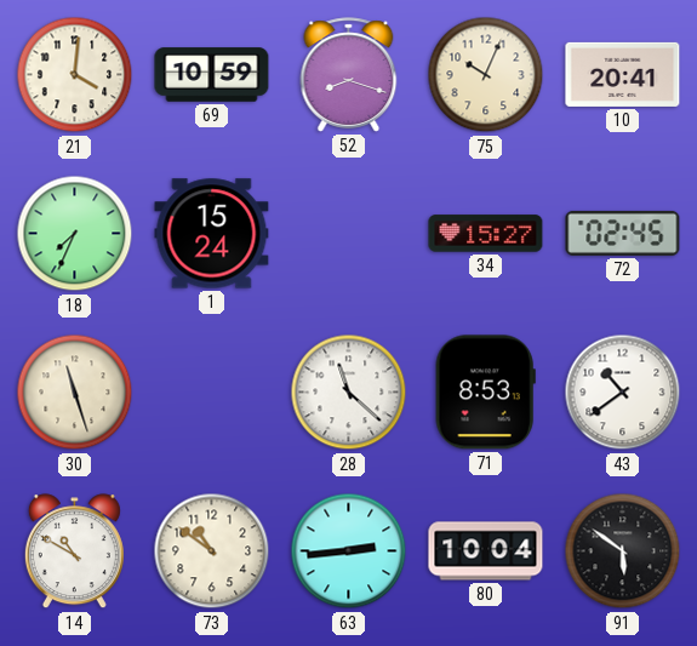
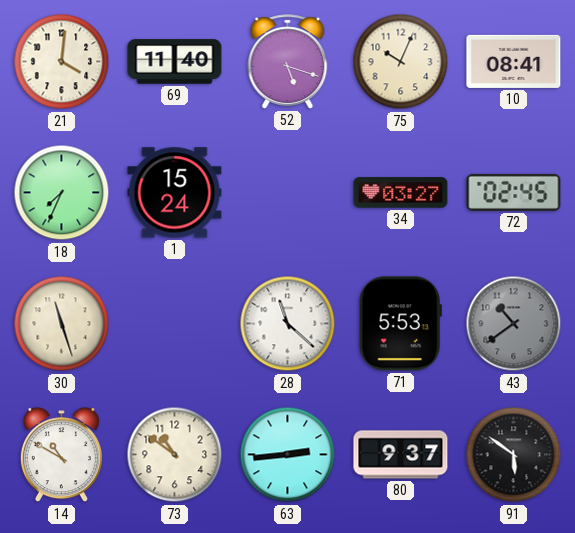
69: 10:59 -> 11:40 (175, 62)
52: 8:18 -> 5:18 (288, 62)
10: 20:41 -> 08:41 (514, 61)
34: 15:27 -> 03:27 (401, 193)
71: 8:53 -> 5:53 (400, 324)
43 dial: white -> grey (514, 324)
80: 10:04 -> 9:37 (401, 455)
